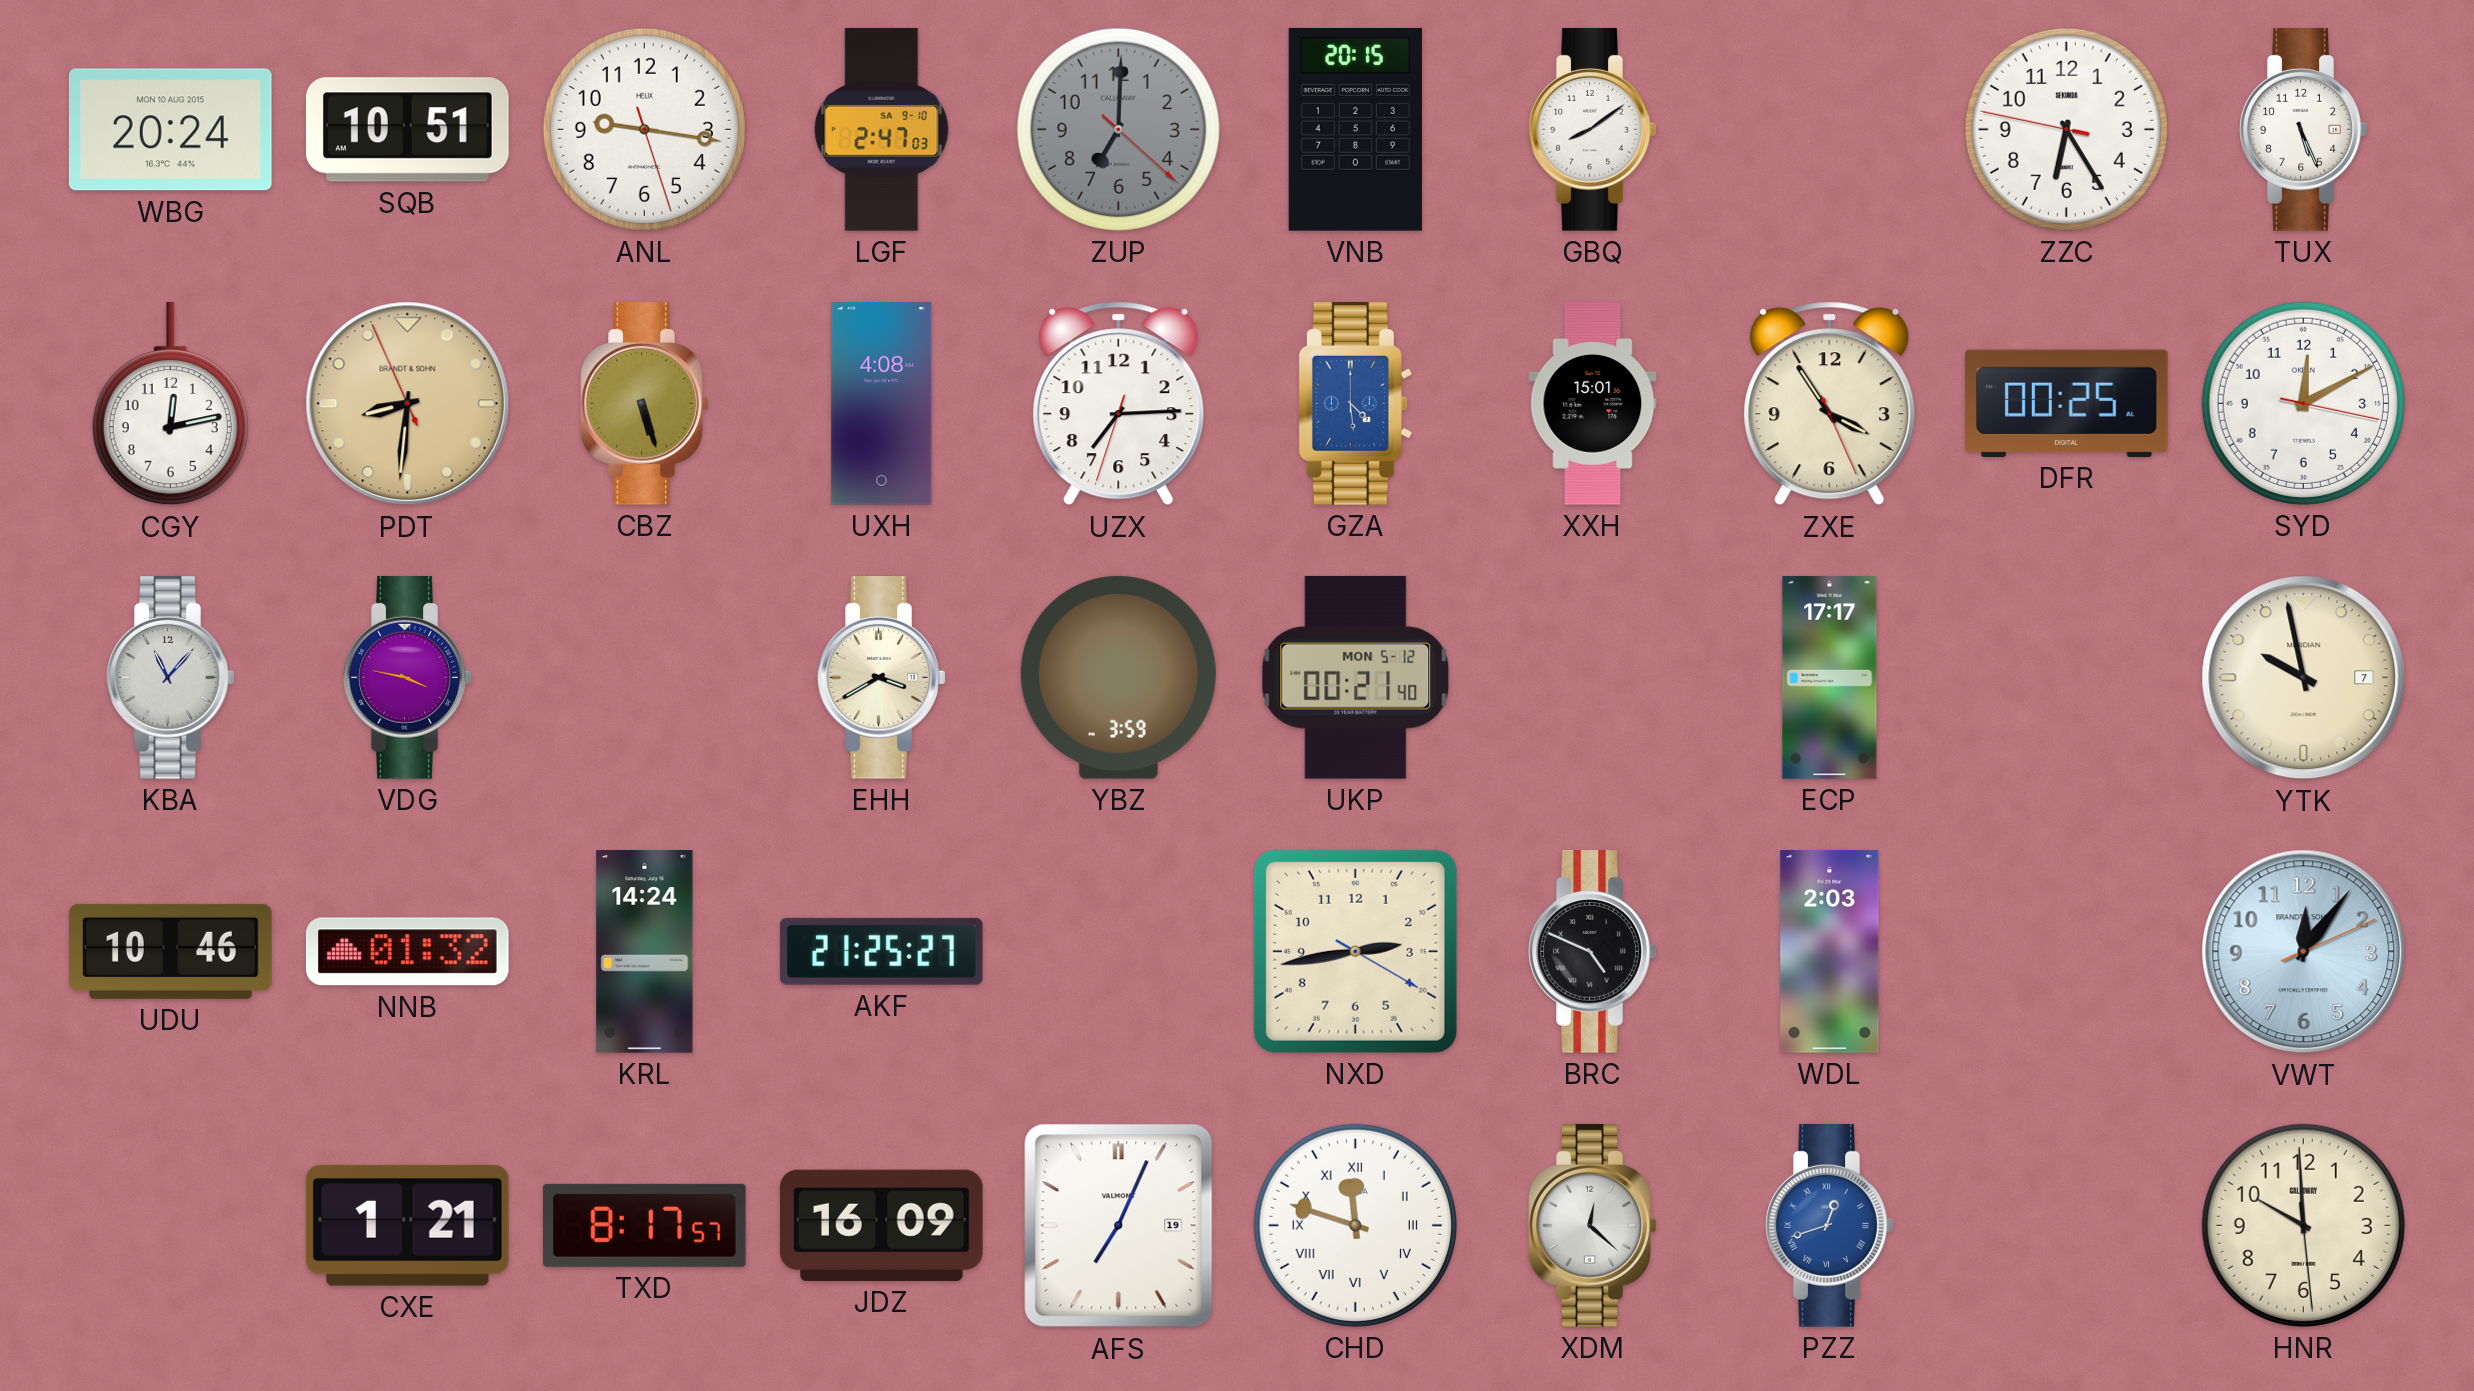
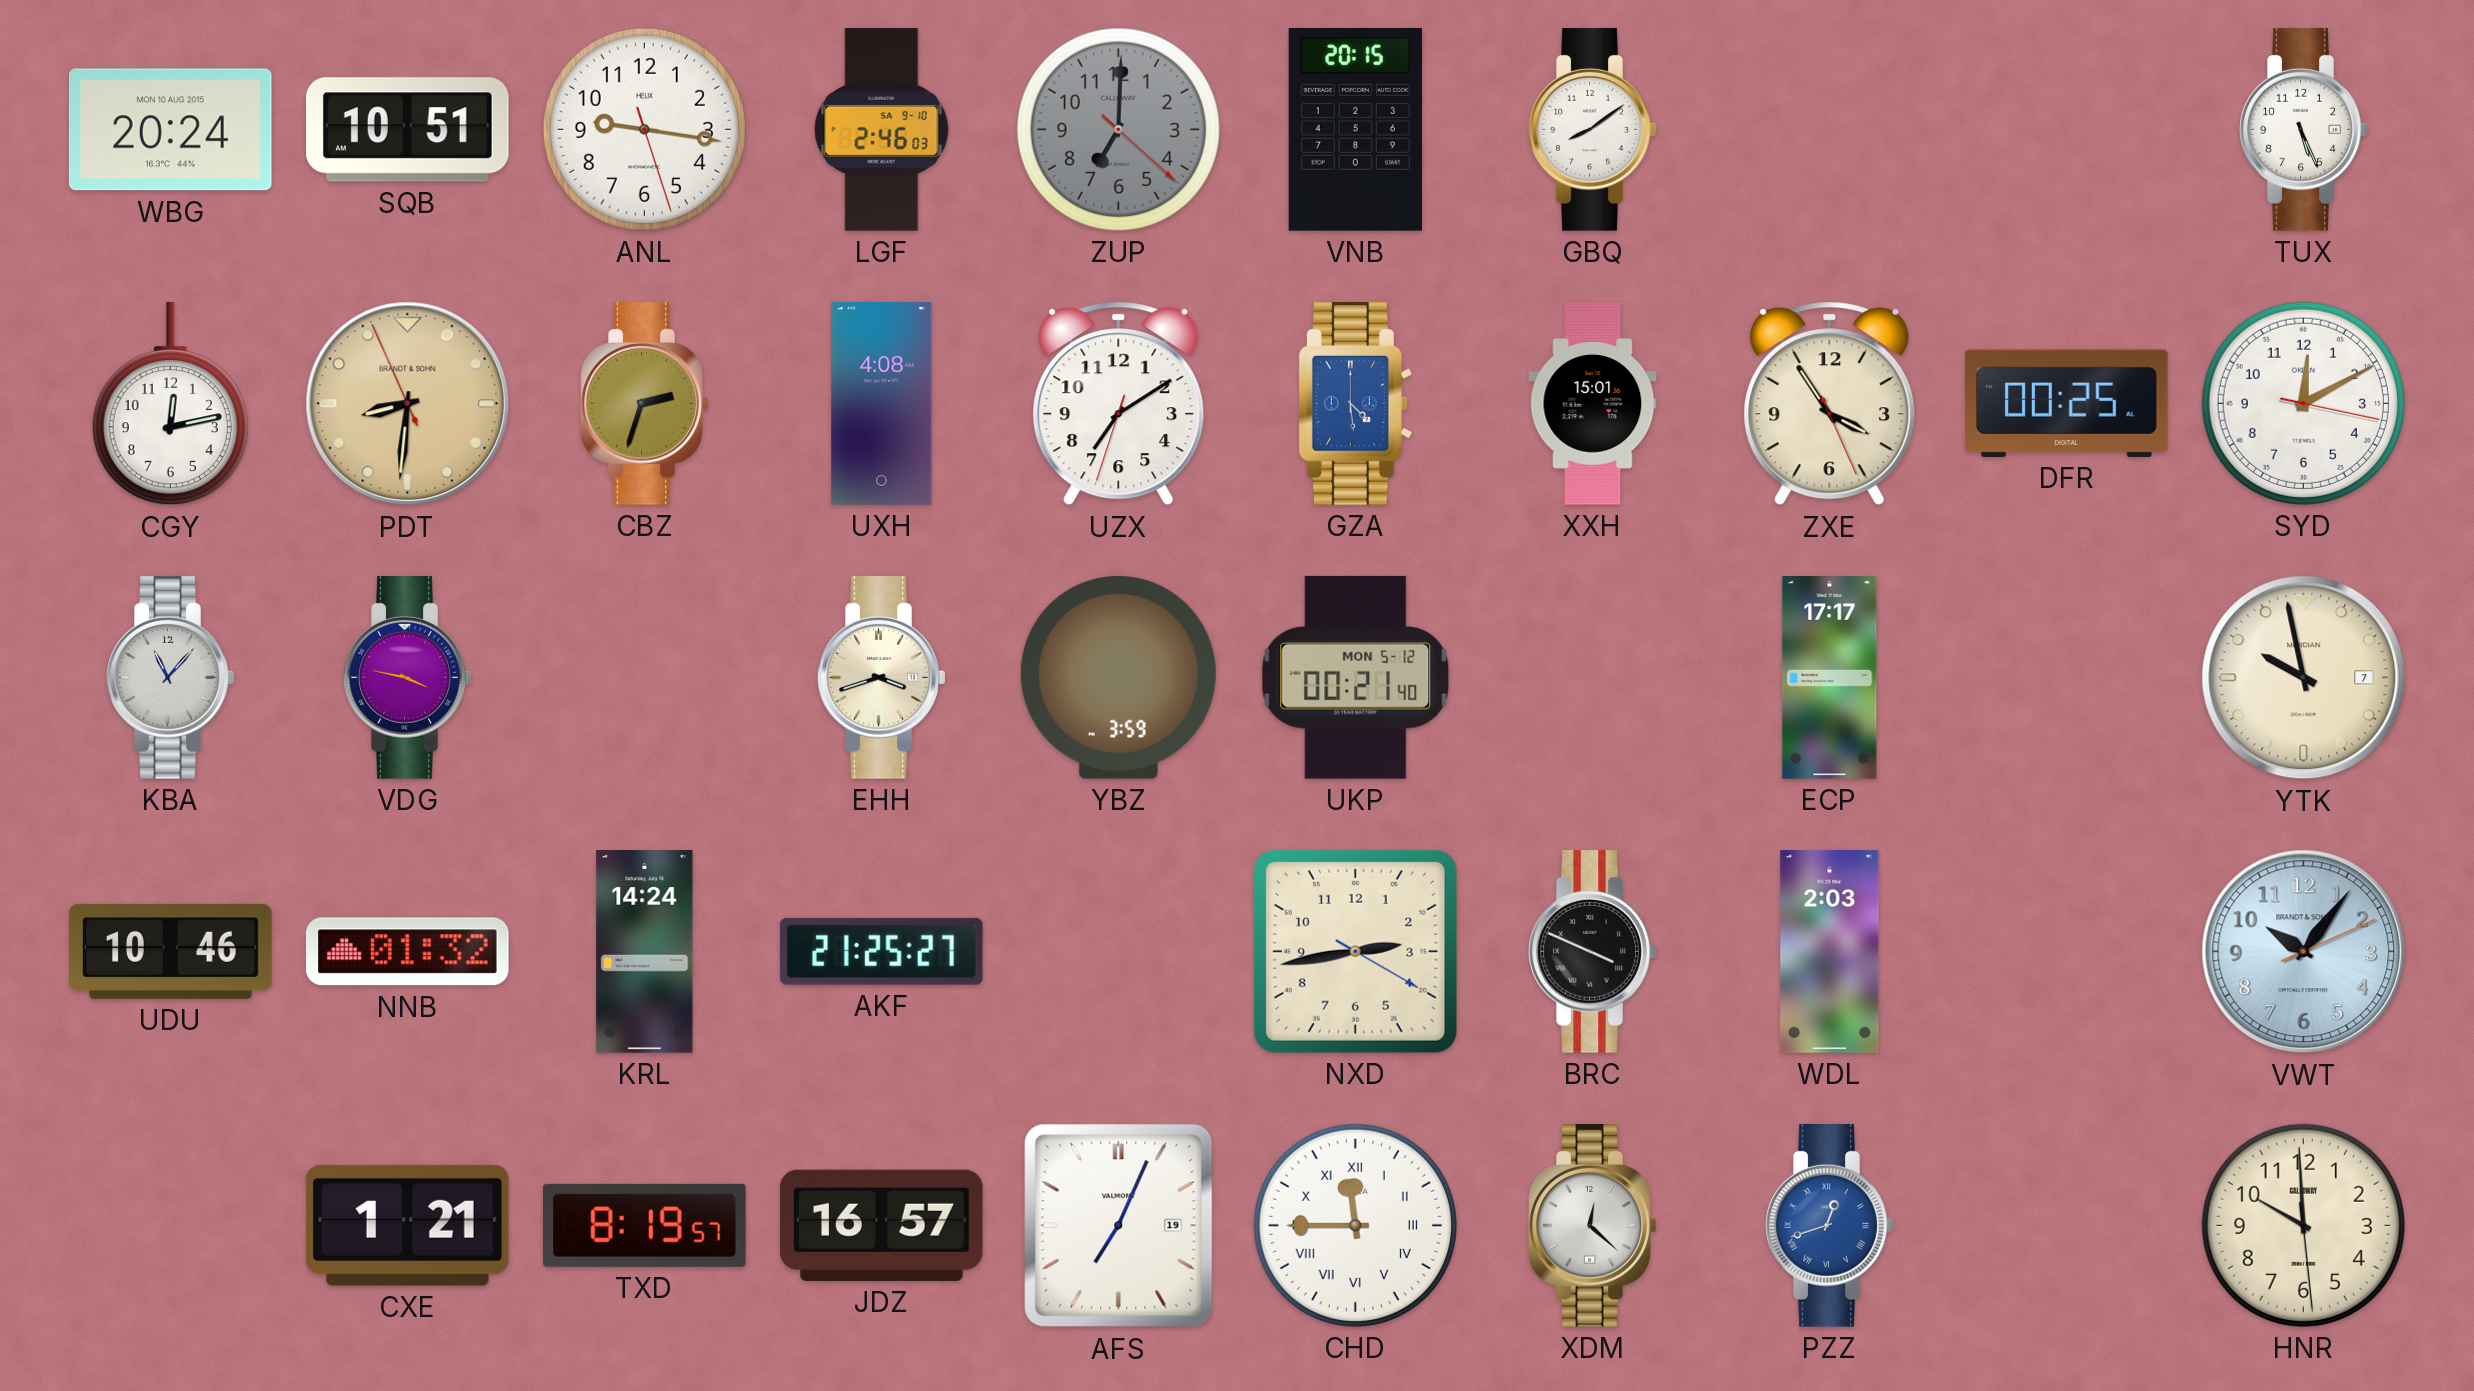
LGF: 2:47 -> 2:46 (882, 130)
ZZC: 6:24 -> none (2066, 129)
CBZ: 5:27 -> 2:33 (645, 404)
UZX: 7:14 -> 7:09 (1119, 404)
EHH: 3:40 -> 3:42 (882, 678)
BRC: 4:49 -> 3:49 (1593, 952)
VWT: 12:06 -> 10:06 (2304, 952)
TXD: 8:17 -> 8:19 (645, 1225)
JDZ: 16:09 -> 16:57 (881, 1225)
CHD: 11:48 -> 11:45 (1355, 1225)
